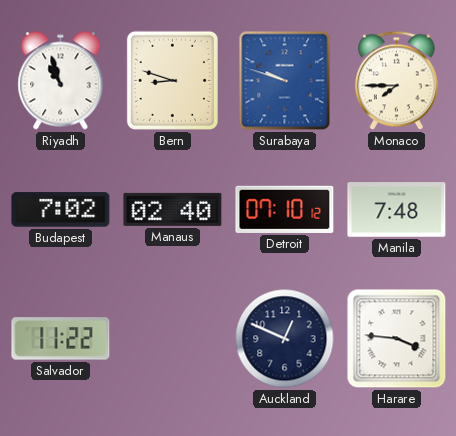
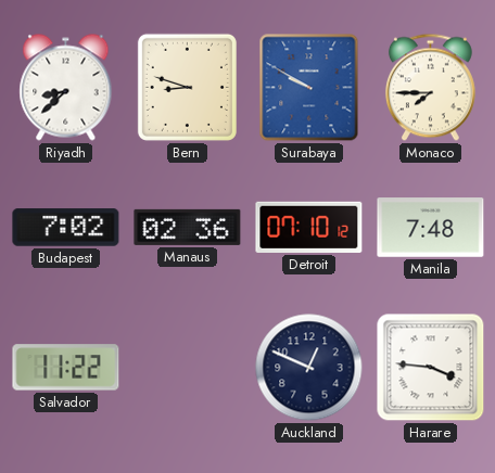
Riyadh: 10:57 -> 8:38 (66, 88)
Surabaya: 9:48 -> 9:50 (309, 88)
Manaus: 02:40 -> 02:36 (188, 227)
